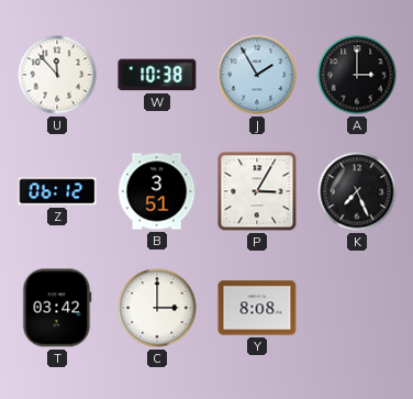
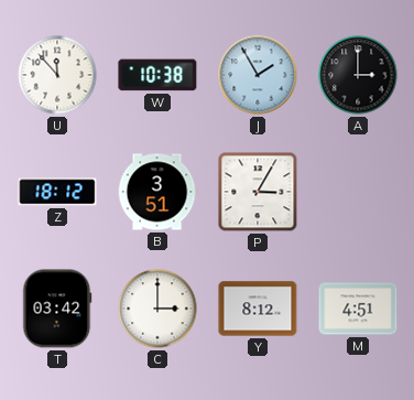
Z: 06:12 -> 18:12 (57, 192)
K: 7:26 -> none (357, 191)
Y: 8:08 -> 8:12 (258, 309)
M: none -> 4:51 (358, 309)
